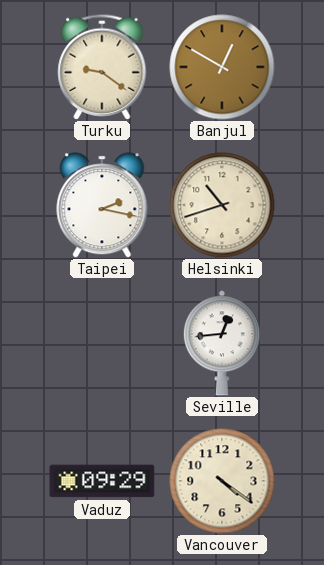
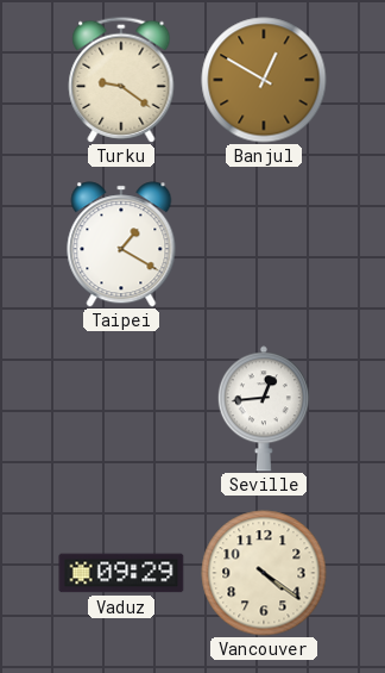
Taipei: 2:17 -> 1:20 (121, 244)
Helsinki: 10:42 -> none (222, 205)
